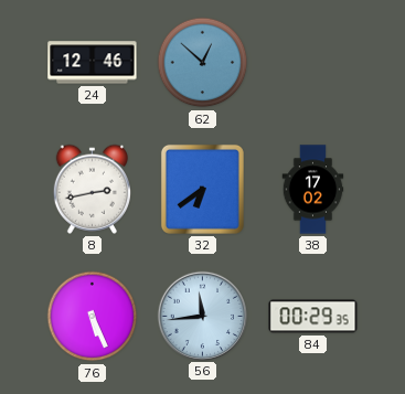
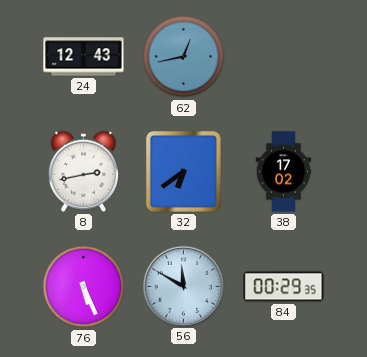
24: 12:46 -> 12:43 (84, 57)
62: 12:52 -> 12:43 (184, 57)
56: 11:44 -> 11:50 (183, 286)
